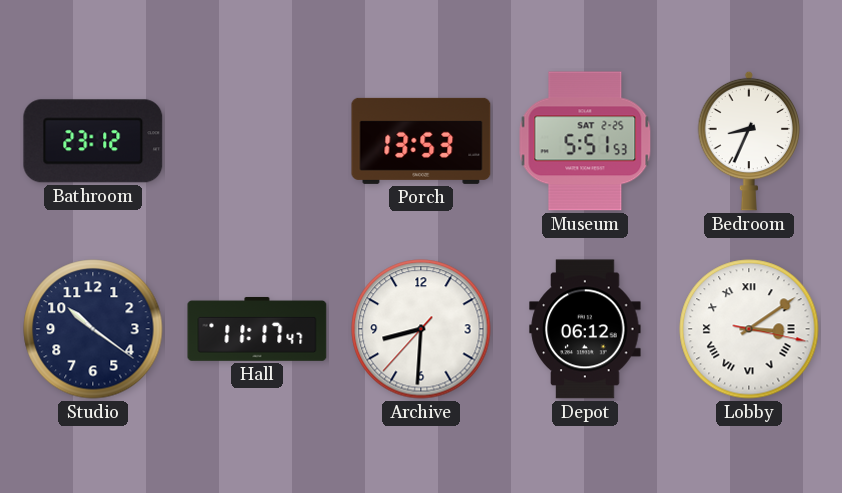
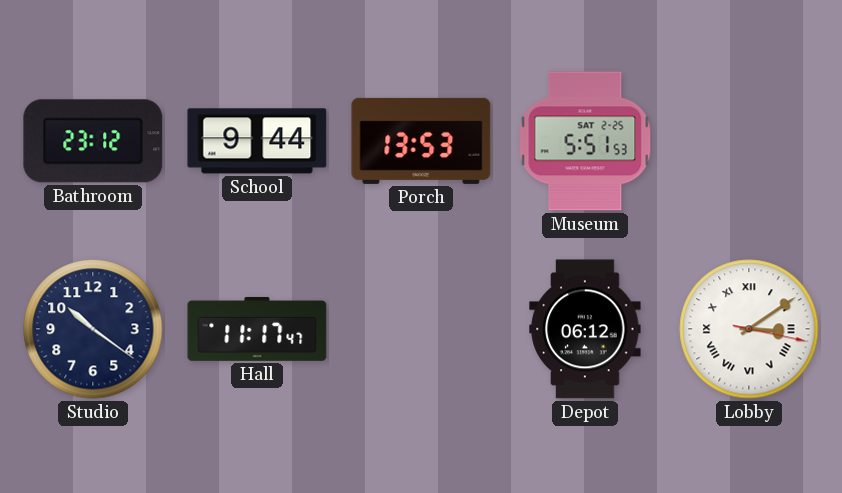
School: none -> 9:44 (257, 141)
Bedroom: 8:34 -> none (749, 141)
Archive: 8:30 -> none (421, 329)
